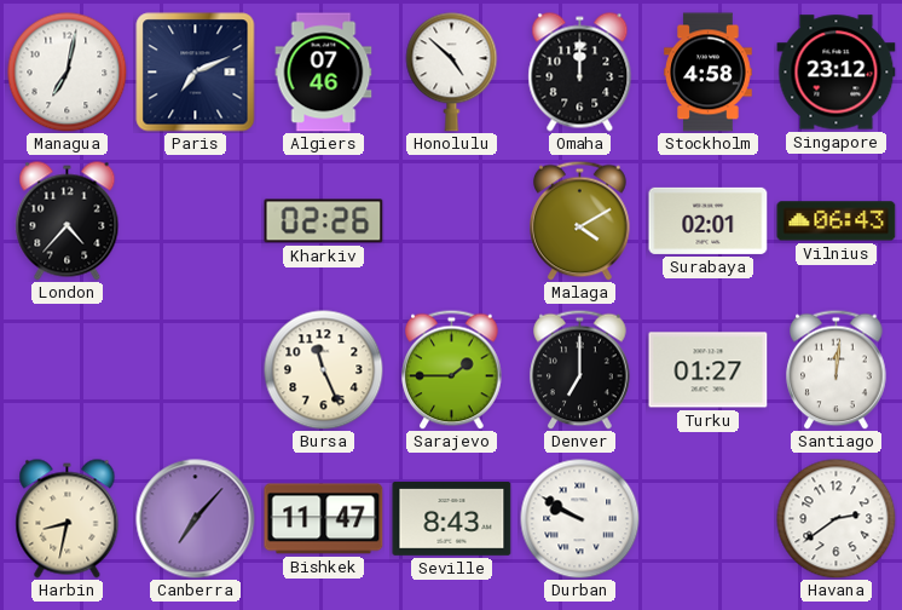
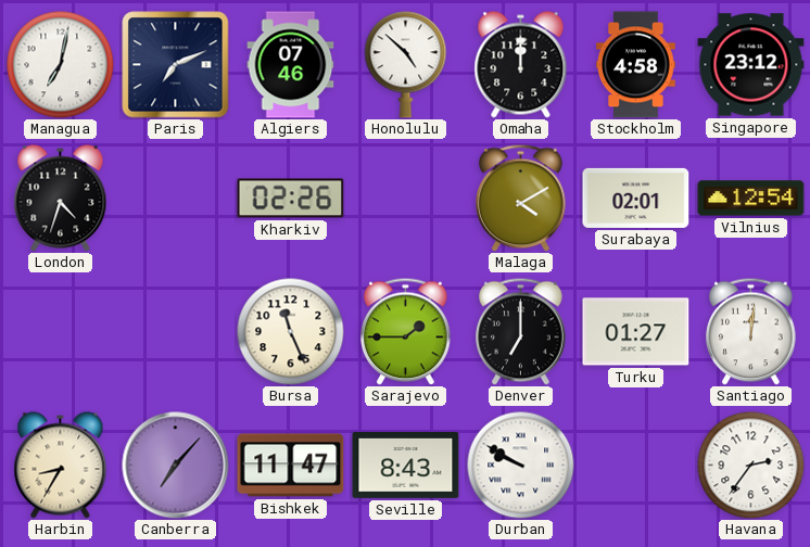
London: 4:37 -> 4:33 (61, 199)
Vilnius: 06:43 -> 12:54 (751, 199)
Harbin: 8:32 -> 8:35 (61, 466)
Havana: 2:39 -> 2:36 (751, 466)
